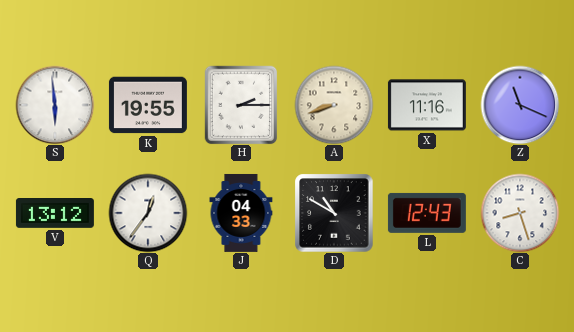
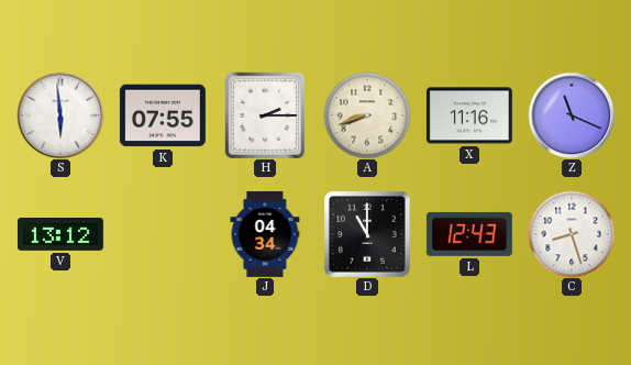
K: 19:55 -> 07:55 (163, 115)
Q: 12:36 -> none (148, 213)
J: 04:33 -> 04:34 (265, 234)
D: 10:50 -> 11:00 (367, 234)
